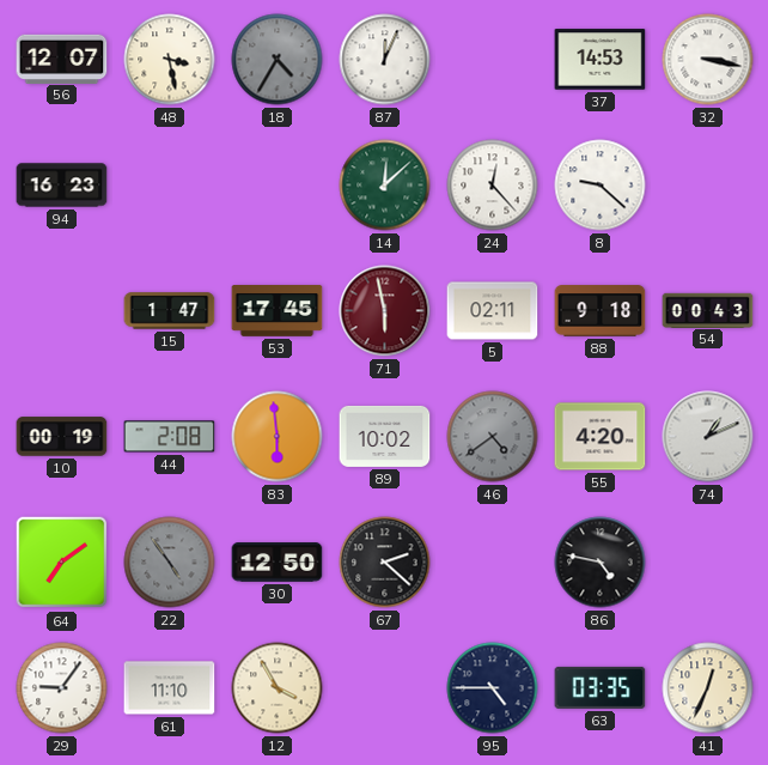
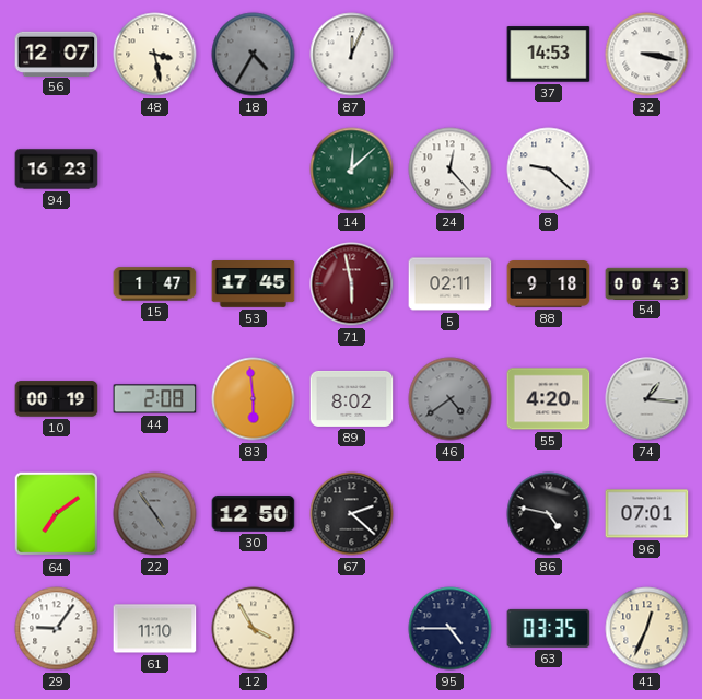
89: 10:02 -> 8:02 (352, 398)
74: 1:11 -> 1:16 (647, 399)
96: none -> 07:01 (647, 514)
